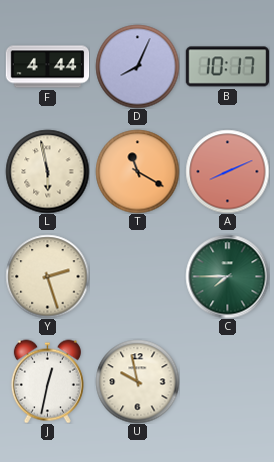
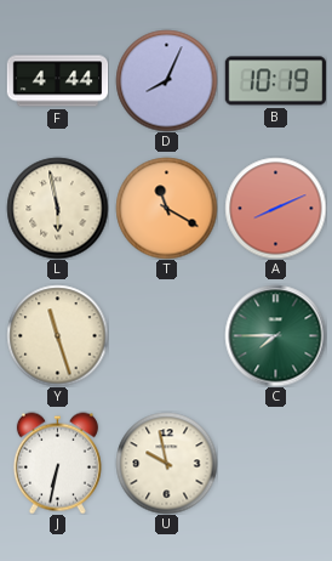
B: 10:17 -> 10:19 (275, 81)
Y: 2:27 -> 11:27 (57, 335)
J: 12:32 -> 6:32 (57, 463)
